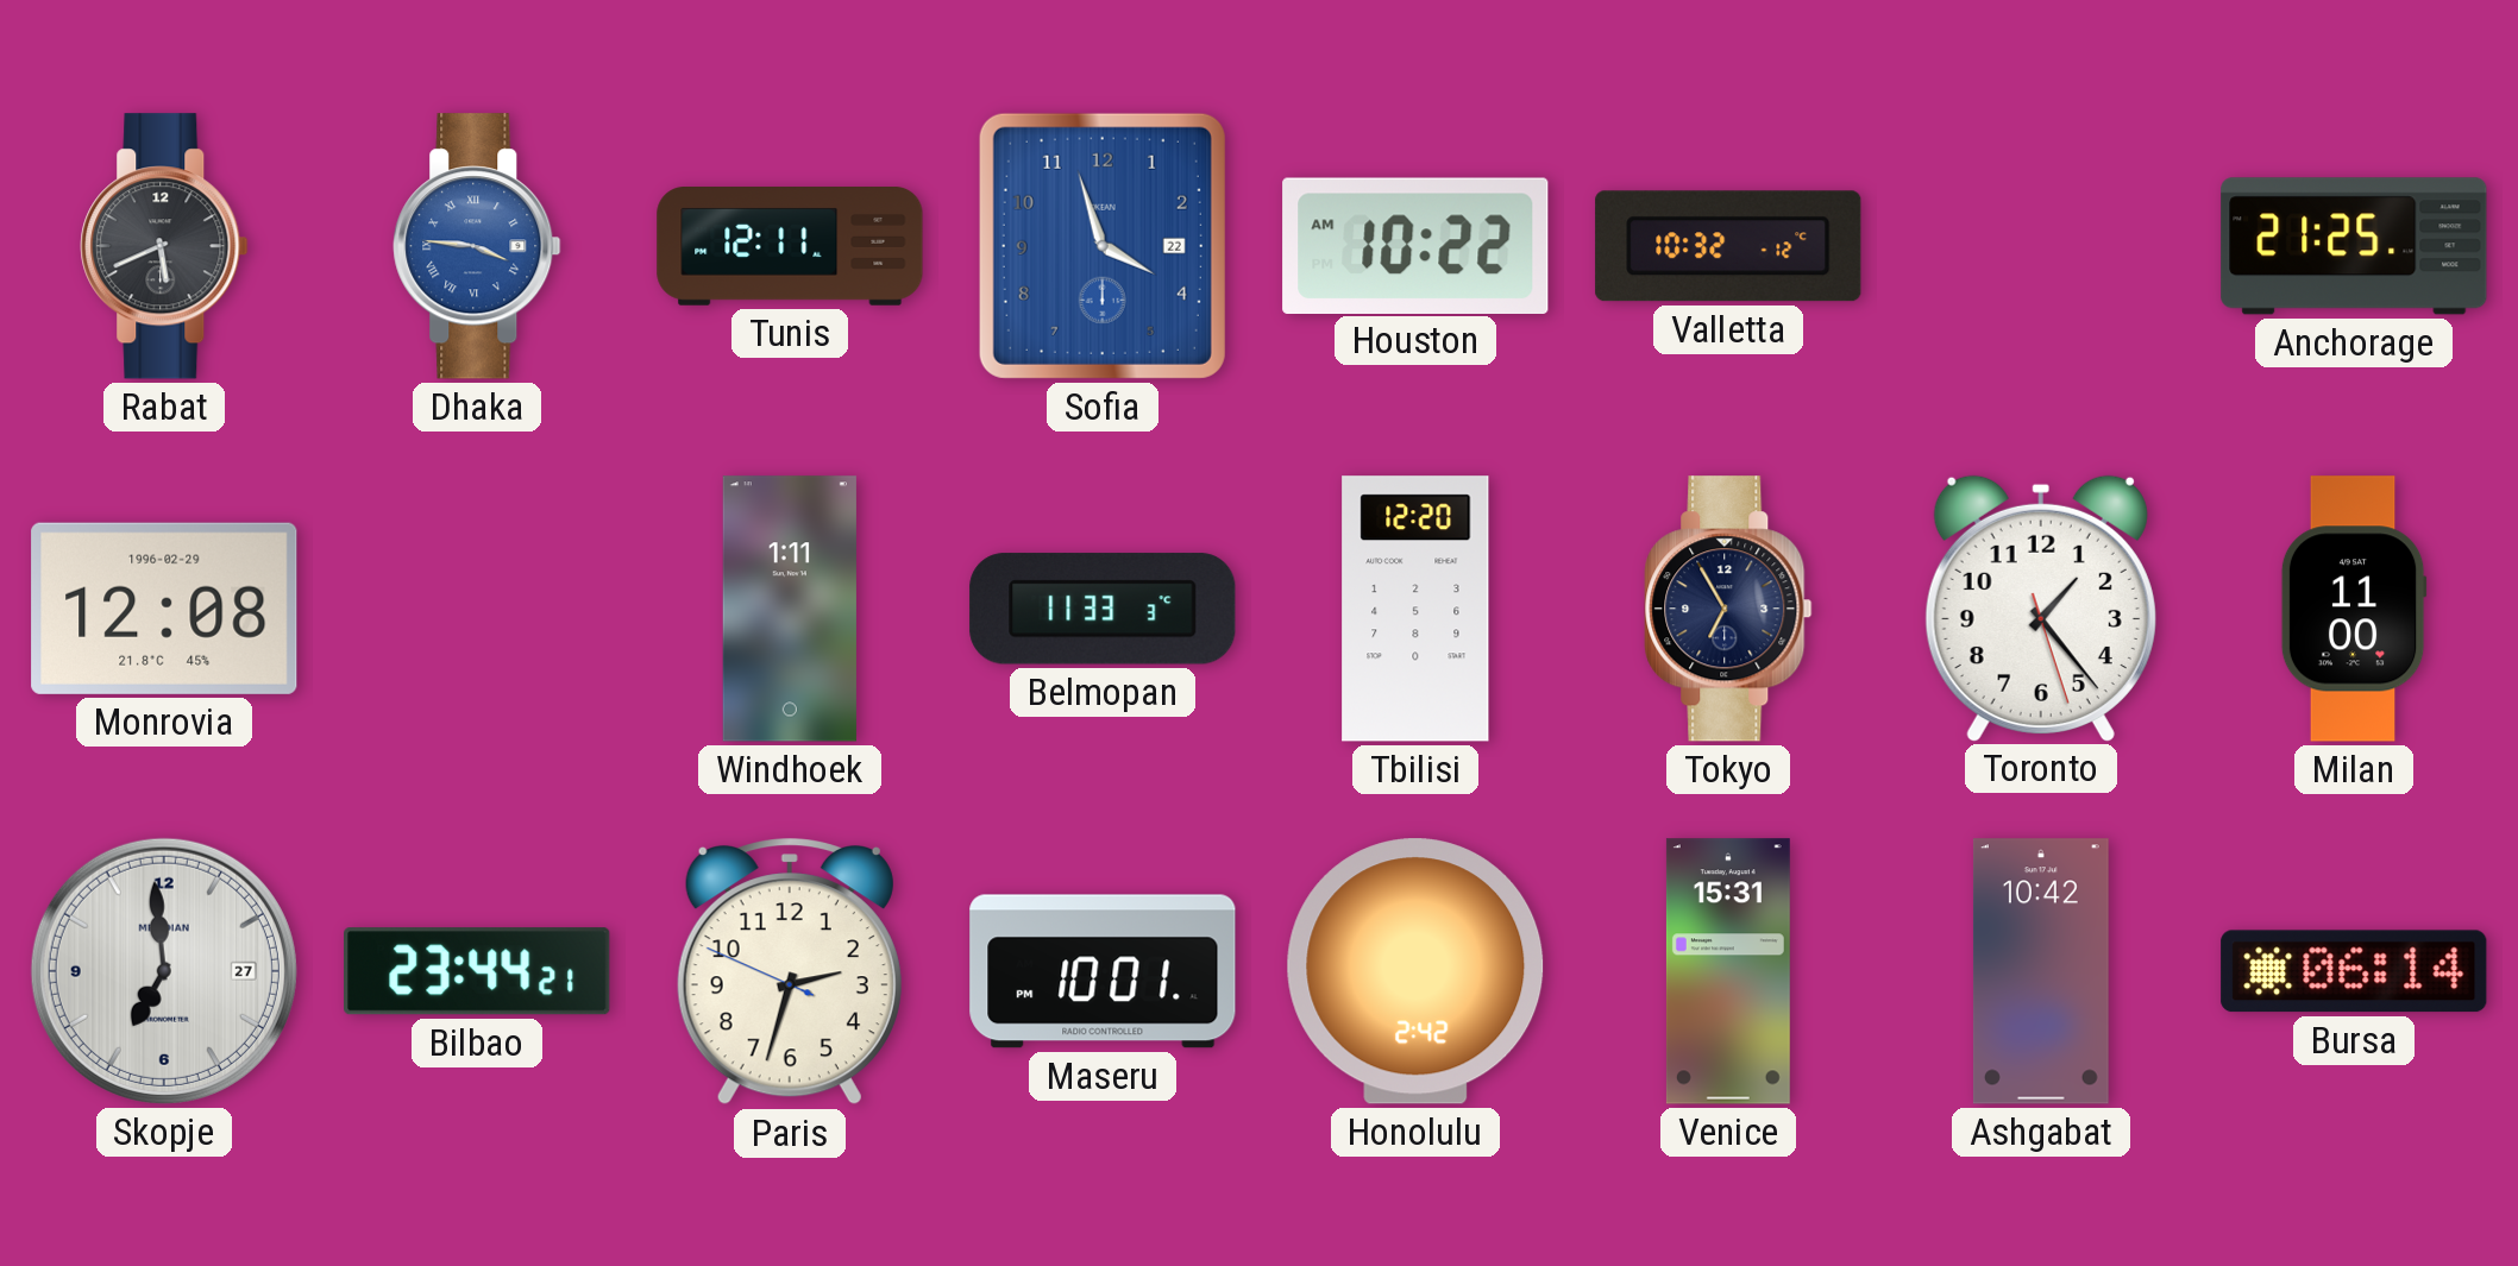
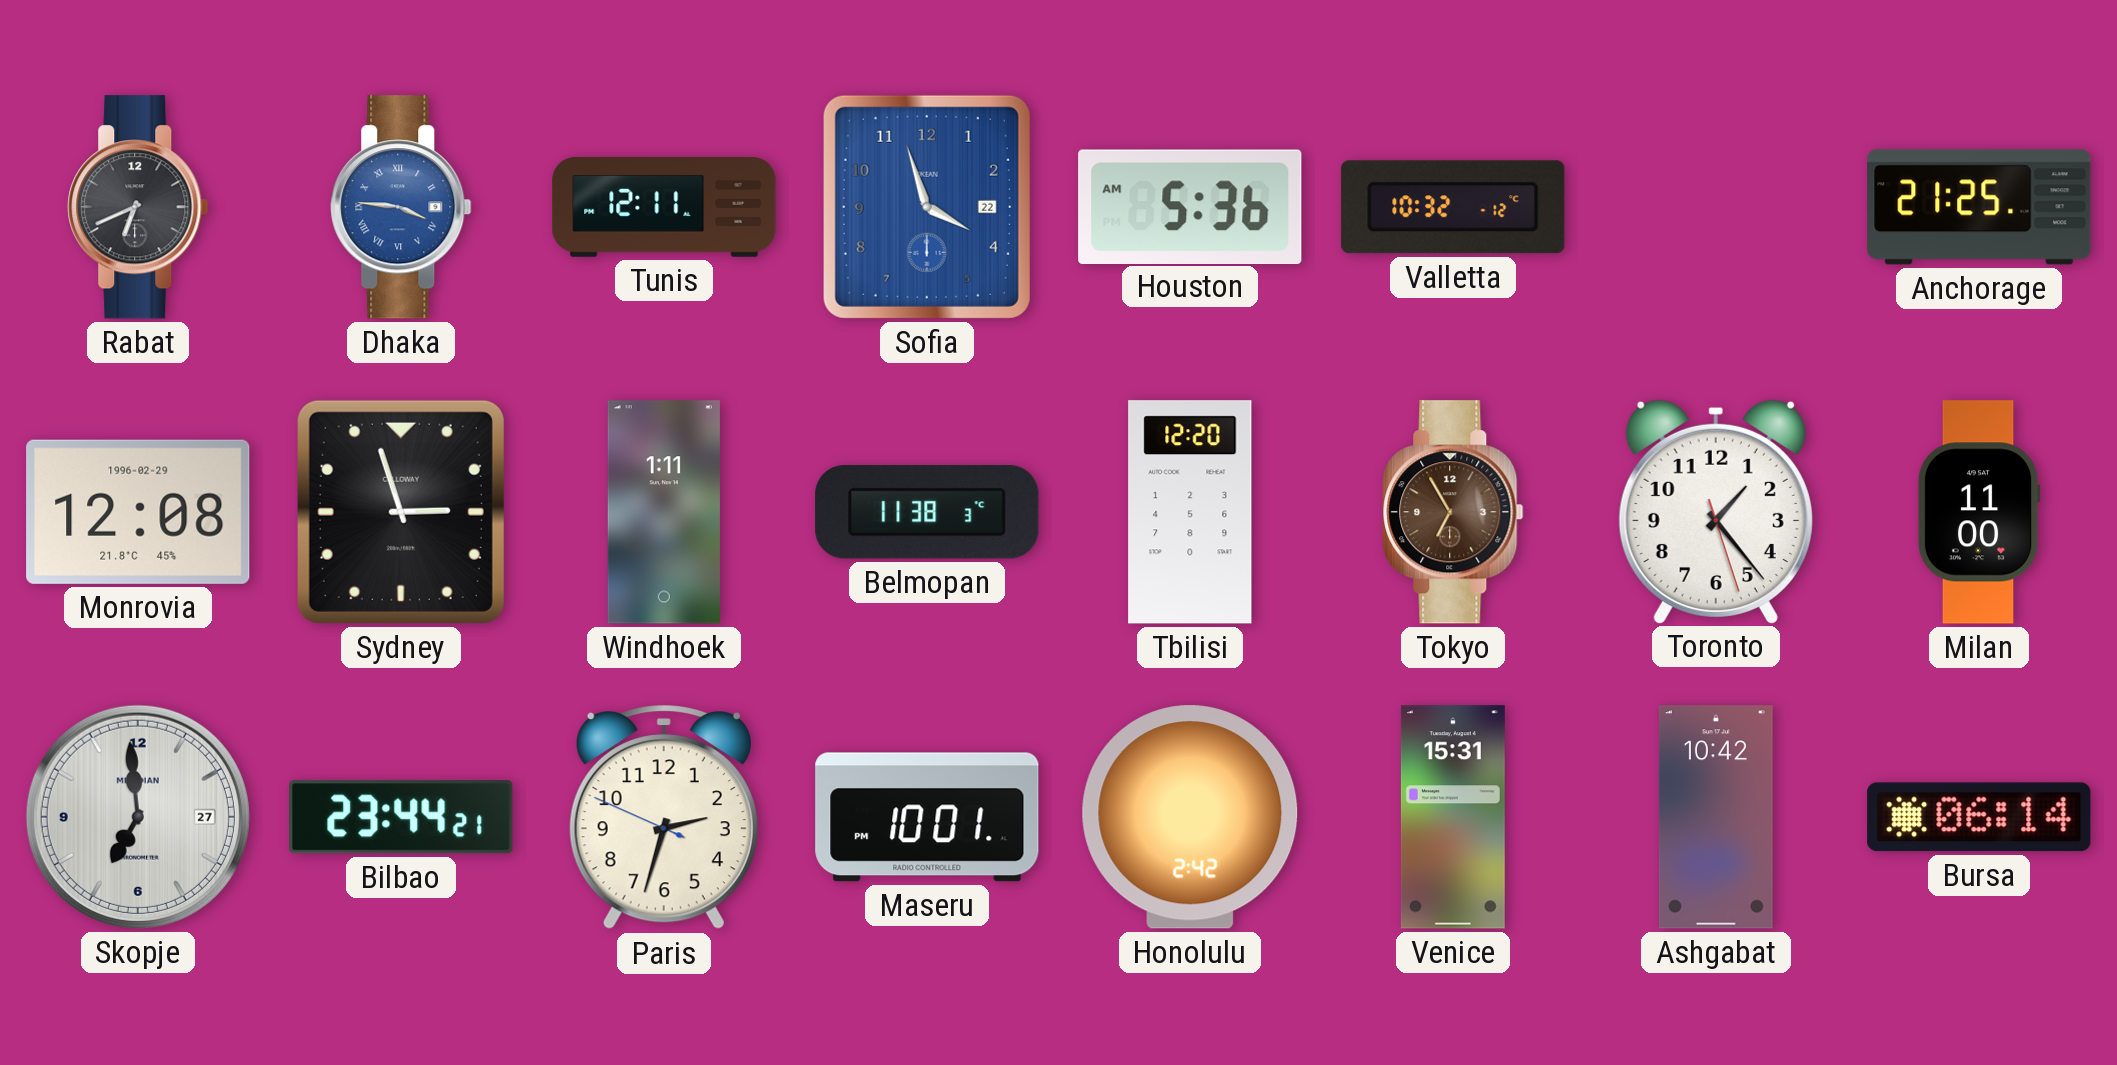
Rabat: 5:41 -> 6:41 (138, 207)
Houston: 10:22 -> 5:36 (1190, 206)
Sydney: none -> 2:57 (401, 512)
Belmopan: 11:33 -> 11:38 (927, 512)
Tokyo dial: navy -> brown (1453, 512)
